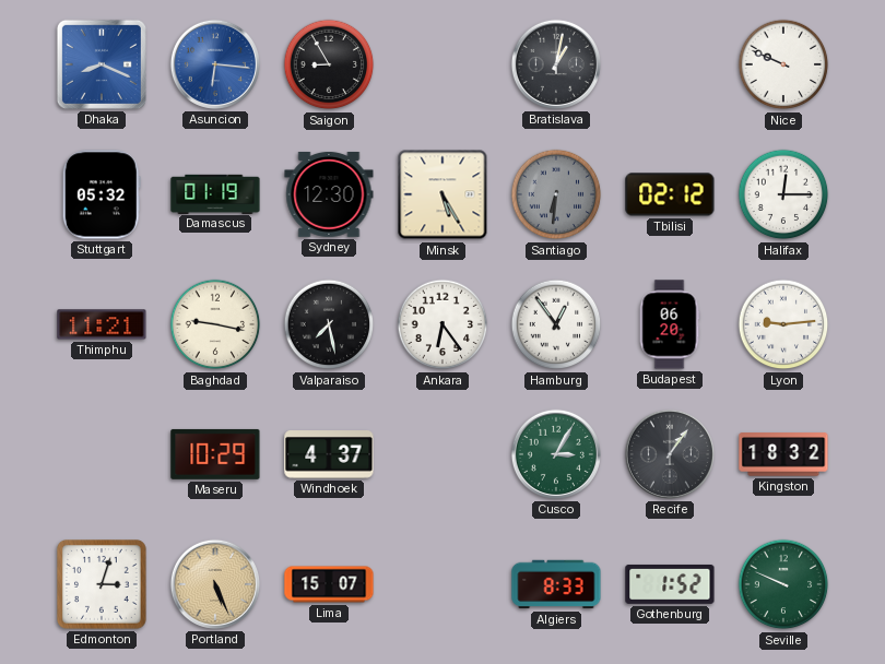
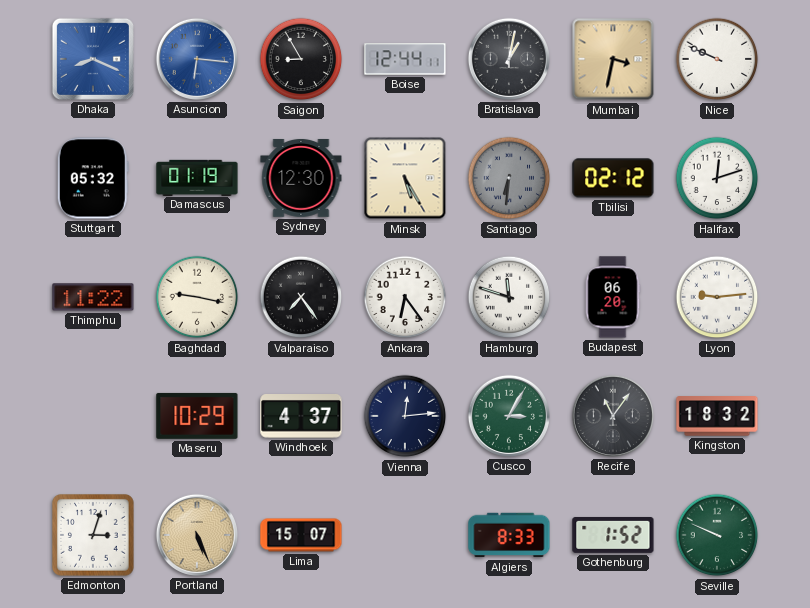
Boise: none -> 12:44 (405, 59)
Mumbai: none -> 3:32 (613, 59)
Halifax: 12:15 -> 12:12 (717, 178)
Thimphu: 11:21 -> 11:22 (93, 297)
Valparaiso: 7:28 -> 7:24 (301, 297)
Hamburg: 12:54 -> 11:48 (509, 297)
Vienna: none -> 12:14 (405, 416)
Recife: 1:06 -> 11:06 (613, 416)
